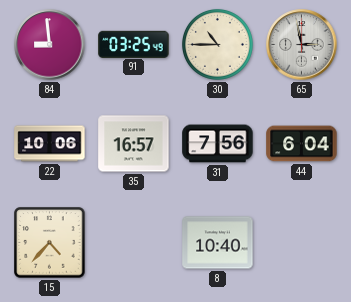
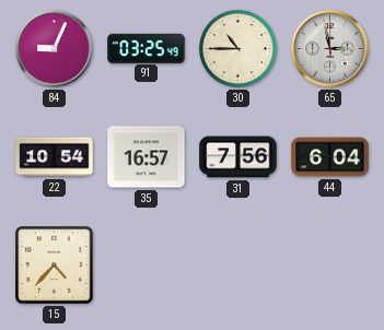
84: 8:59 -> 9:04 (55, 49)
22: 10:06 -> 10:54 (55, 157)
8: 10:40 -> none (218, 243)
